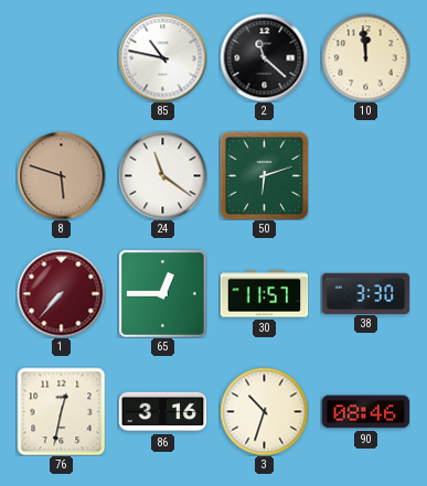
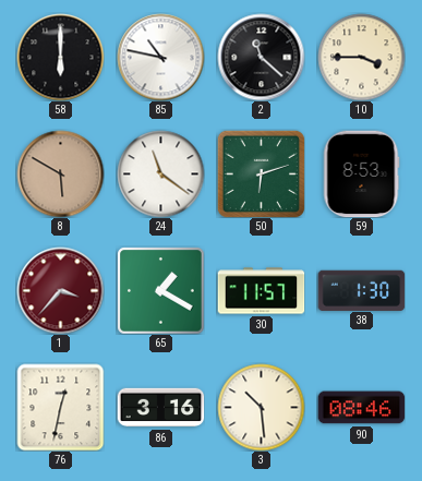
58: none -> 6:00 (60, 57)
10: 11:59 -> 3:45 (361, 57)
8: 5:48 -> 5:50 (60, 173)
59: none -> 8:53 (361, 173)
1: 7:37 -> 3:37 (60, 290)
65: 12:45 -> 1:20 (160, 290)
38: 3:30 -> 1:30 (361, 290)
3: 10:33 -> 10:29 (261, 407)
